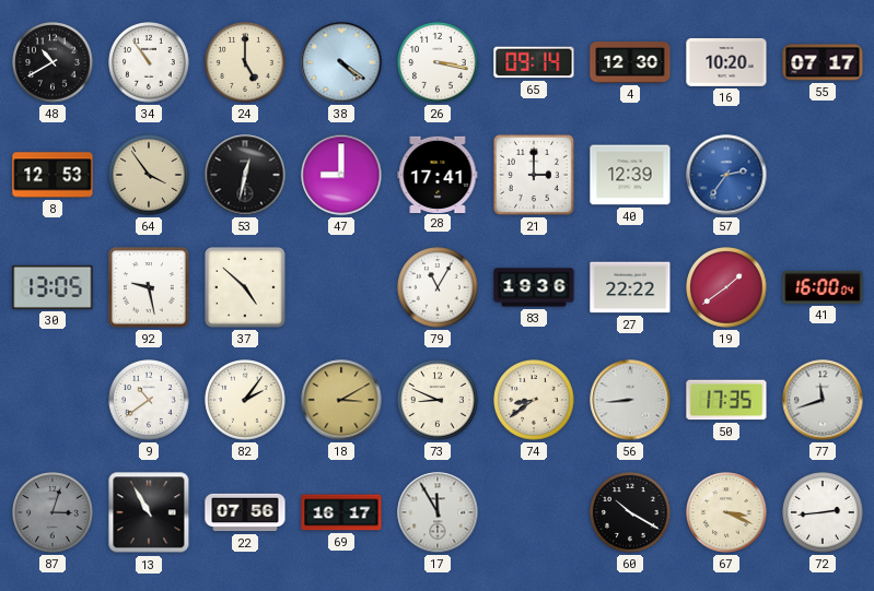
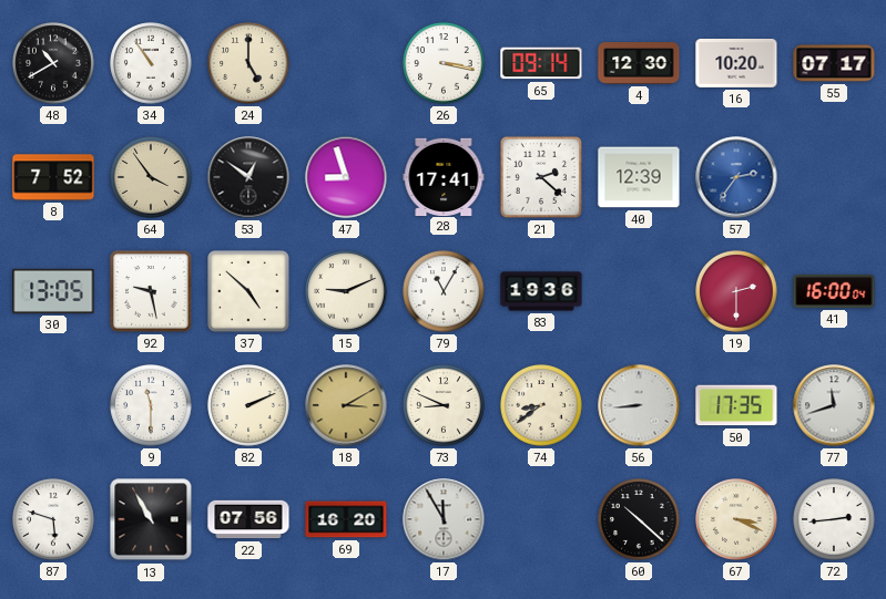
38: 4:21 -> none (341, 62)
8: 12:53 -> 7:52 (53, 177)
53: 12:32 -> 12:51 (248, 177)
47: 9:00 -> 8:57 (346, 177)
21: 3:00 -> 2:22 (541, 177)
15: none -> 9:11 (346, 291)
27: 22:22 -> none (630, 287)
19: 1:39 -> 2:30 (736, 291)
9: 10:39 -> 11:30 (151, 405)
82: 2:06 -> 2:11 (248, 405)
87: 3:03 -> 5:48 (53, 519)
87 dial: grey -> white (53, 519)
69: 16:17 -> 16:20 (346, 519)
60: 10:20 -> 10:22 (639, 519)
